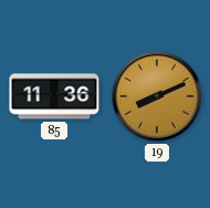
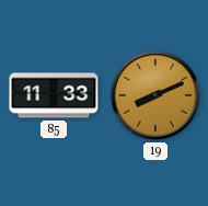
85: 11:36 -> 11:33 (54, 95)
